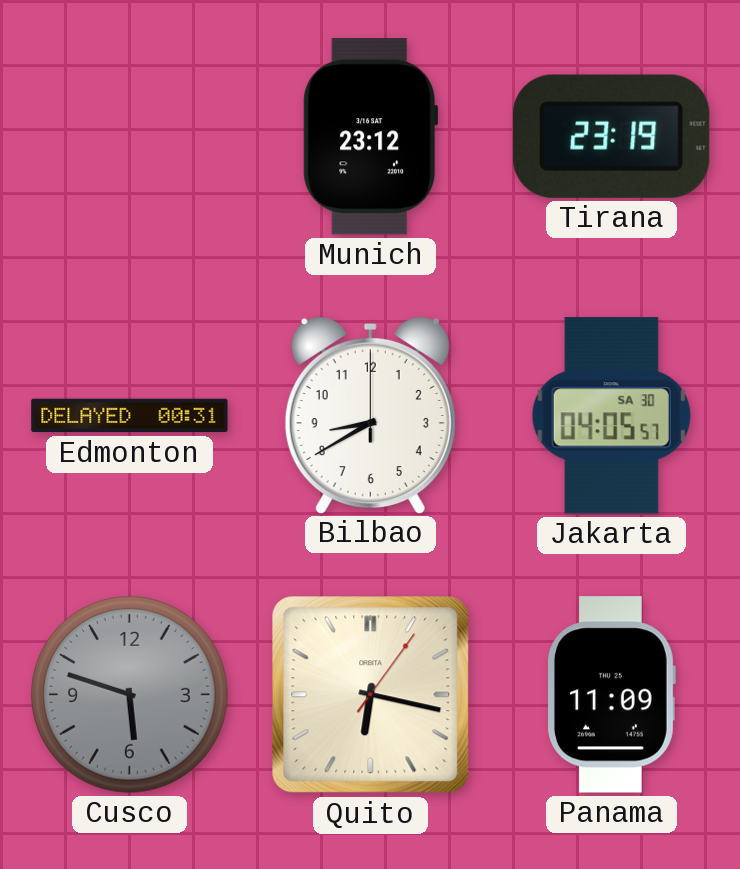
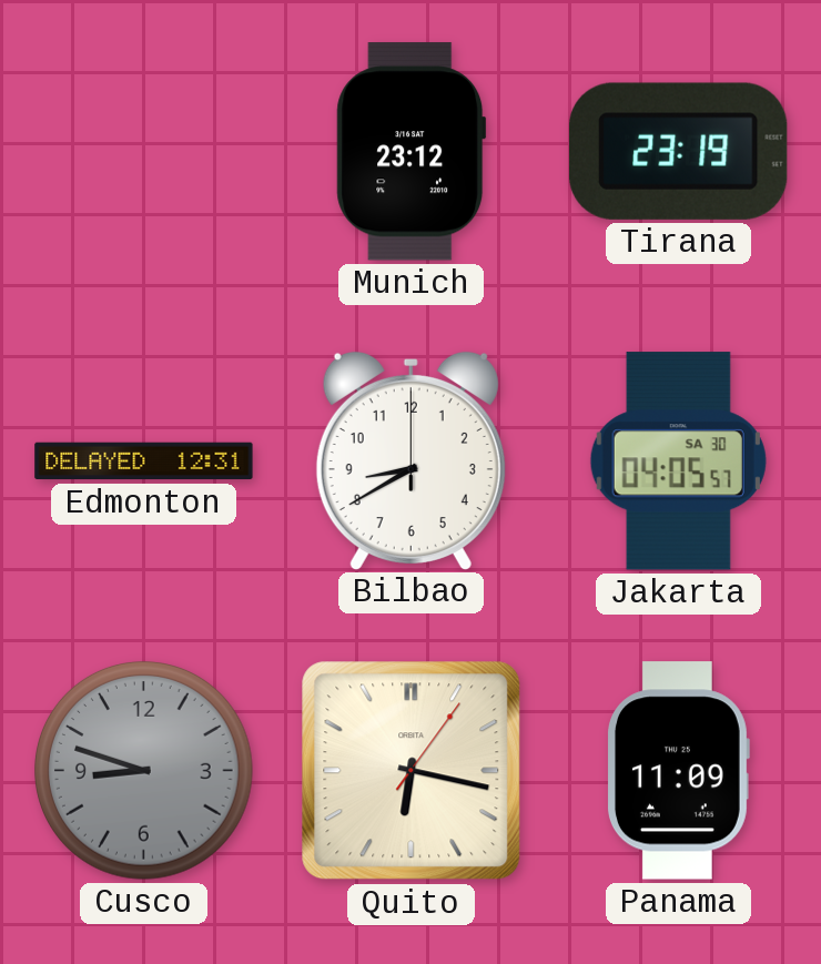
Edmonton: 00:31 -> 12:31 (144, 461)
Cusco: 5:48 -> 8:48 (144, 771)
